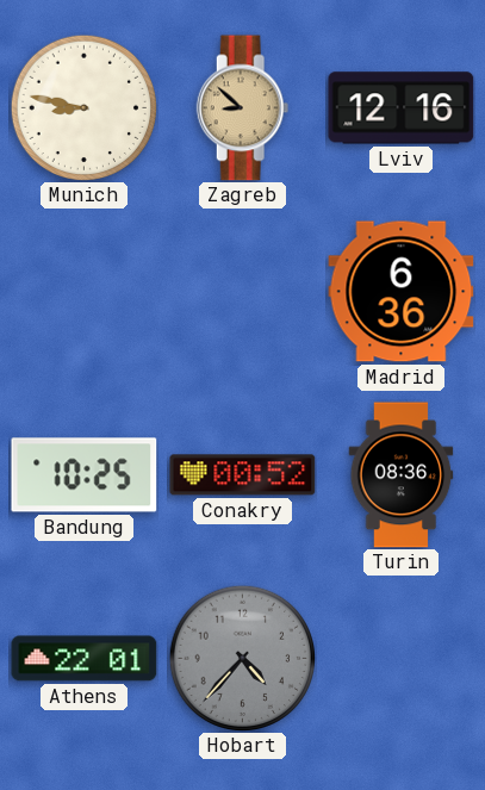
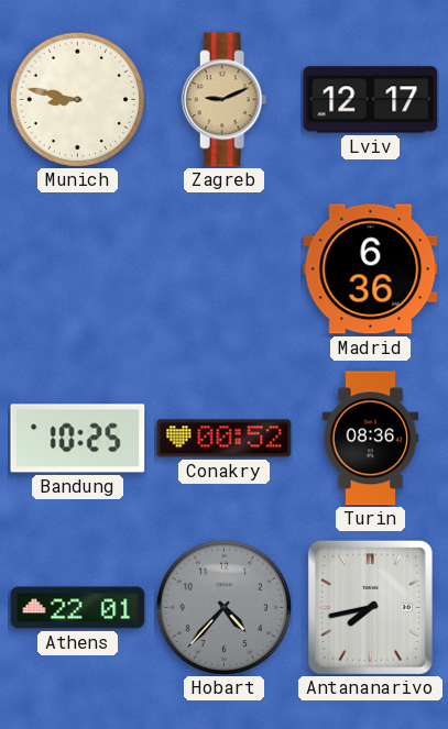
Zagreb: 8:52 -> 9:11 (225, 100)
Lviv: 12:16 -> 12:17 (371, 100)
Antananarivo: none -> 7:43 (370, 607)
